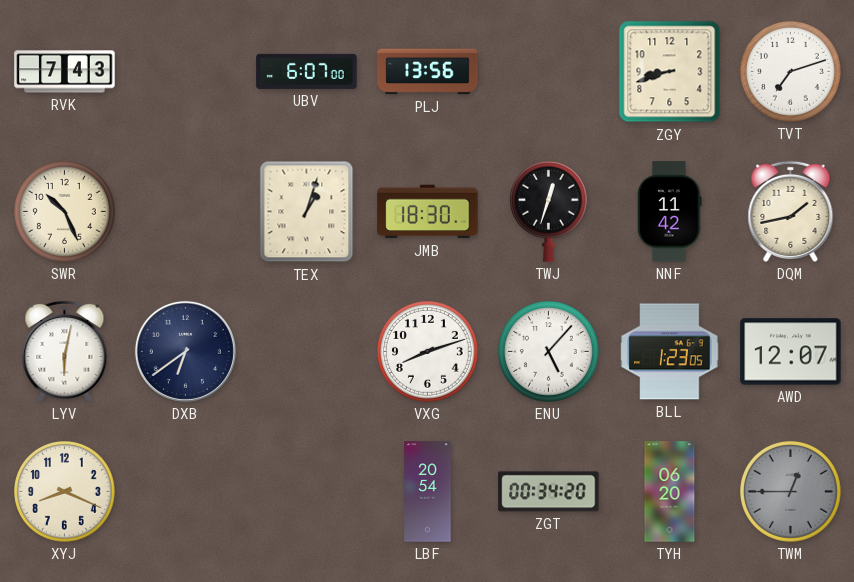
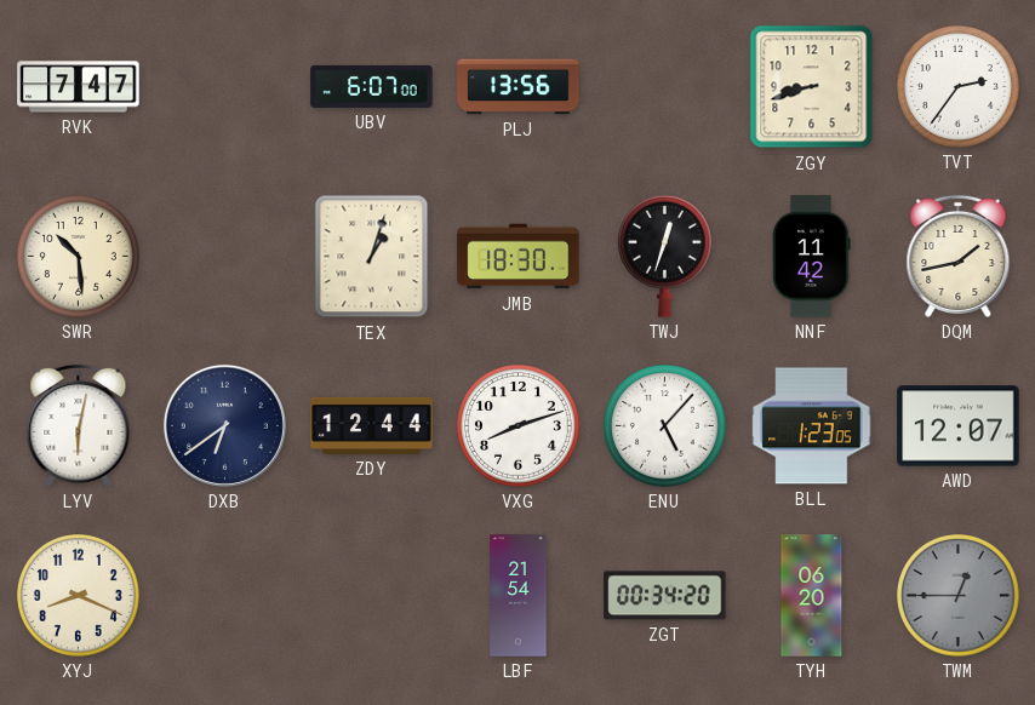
RVK: 7:43 -> 7:47 (79, 87)
TVT: 7:12 -> 2:36 (959, 87)
SWR: 10:26 -> 10:29 (79, 257)
ZDY: none -> 12:44 (372, 425)
LBF: 20:54 -> 21:54 (519, 596)
